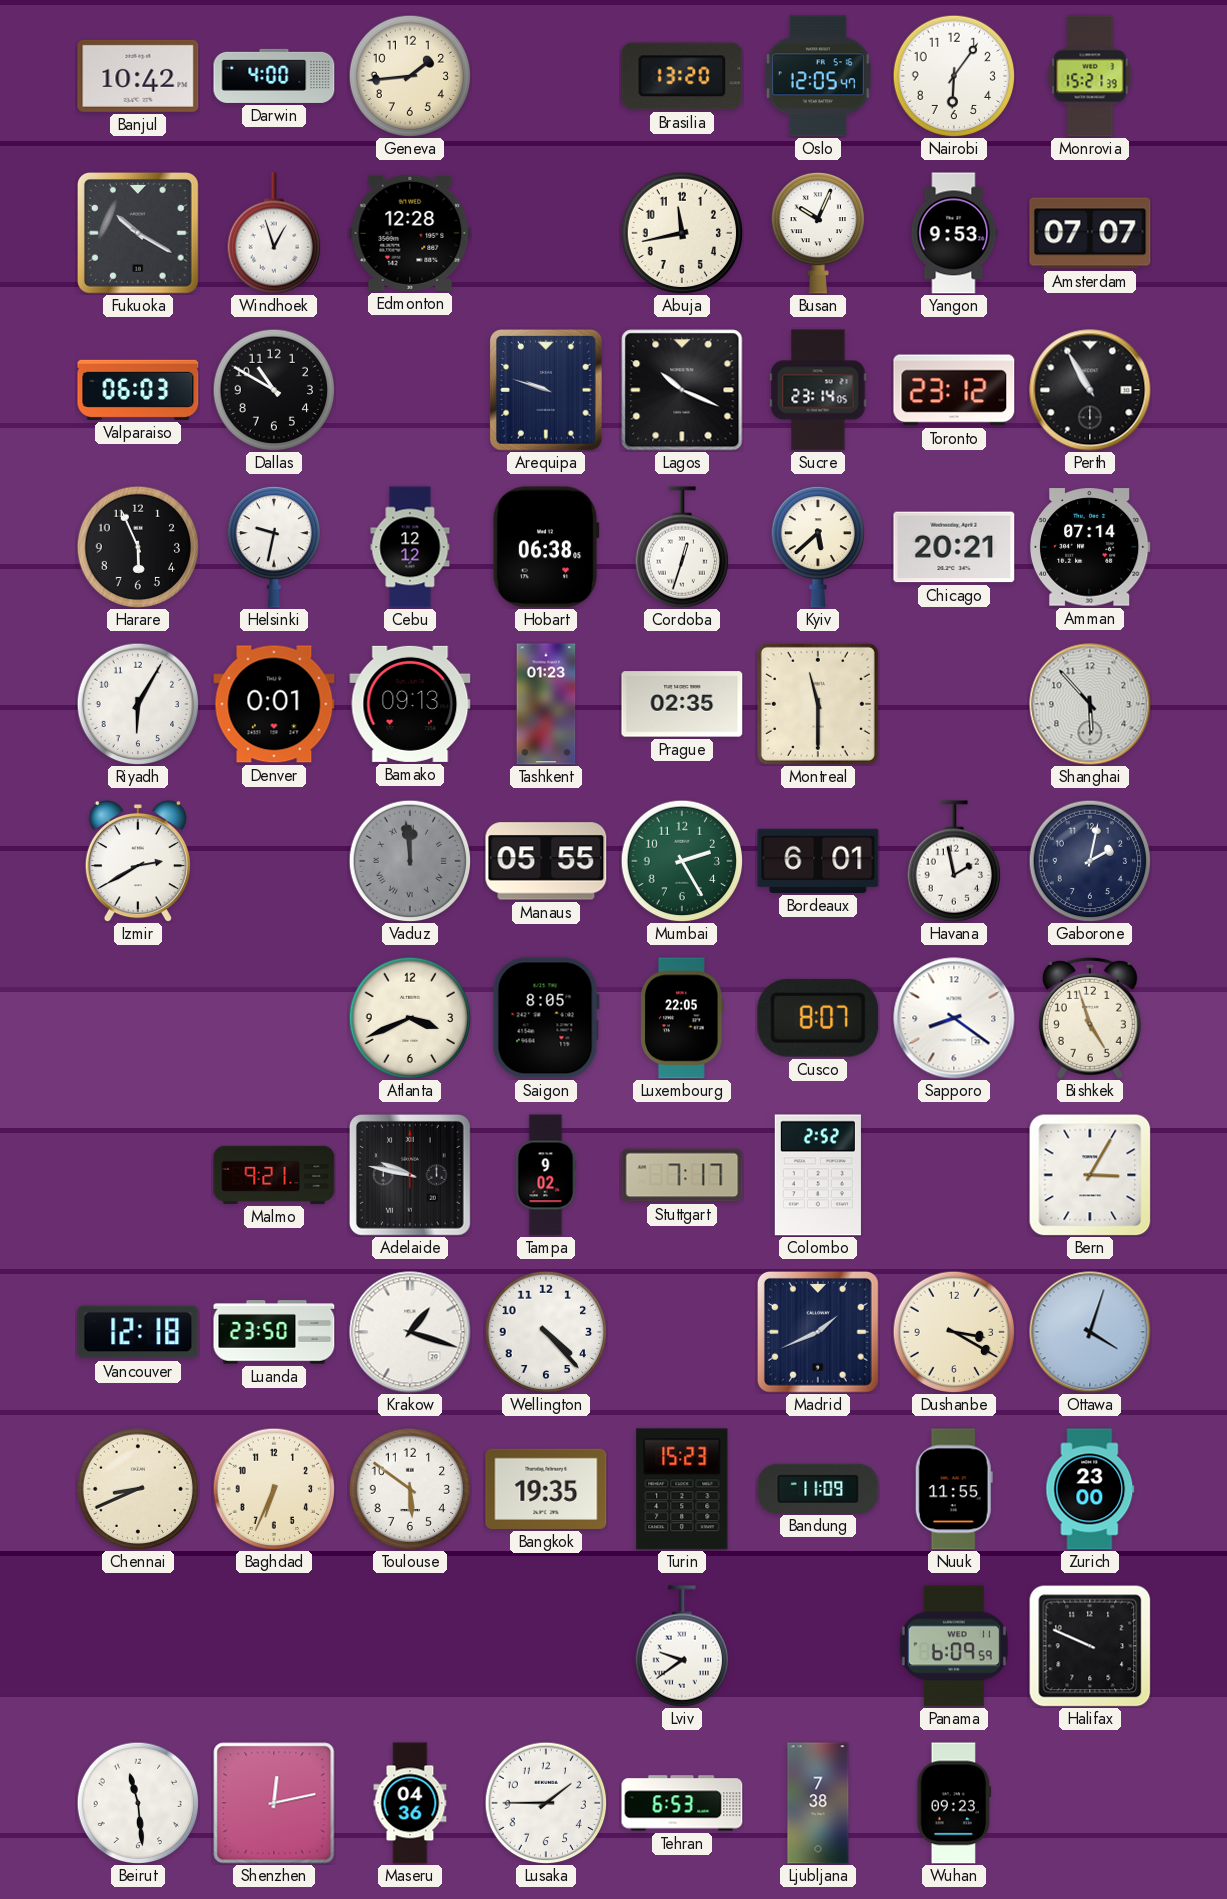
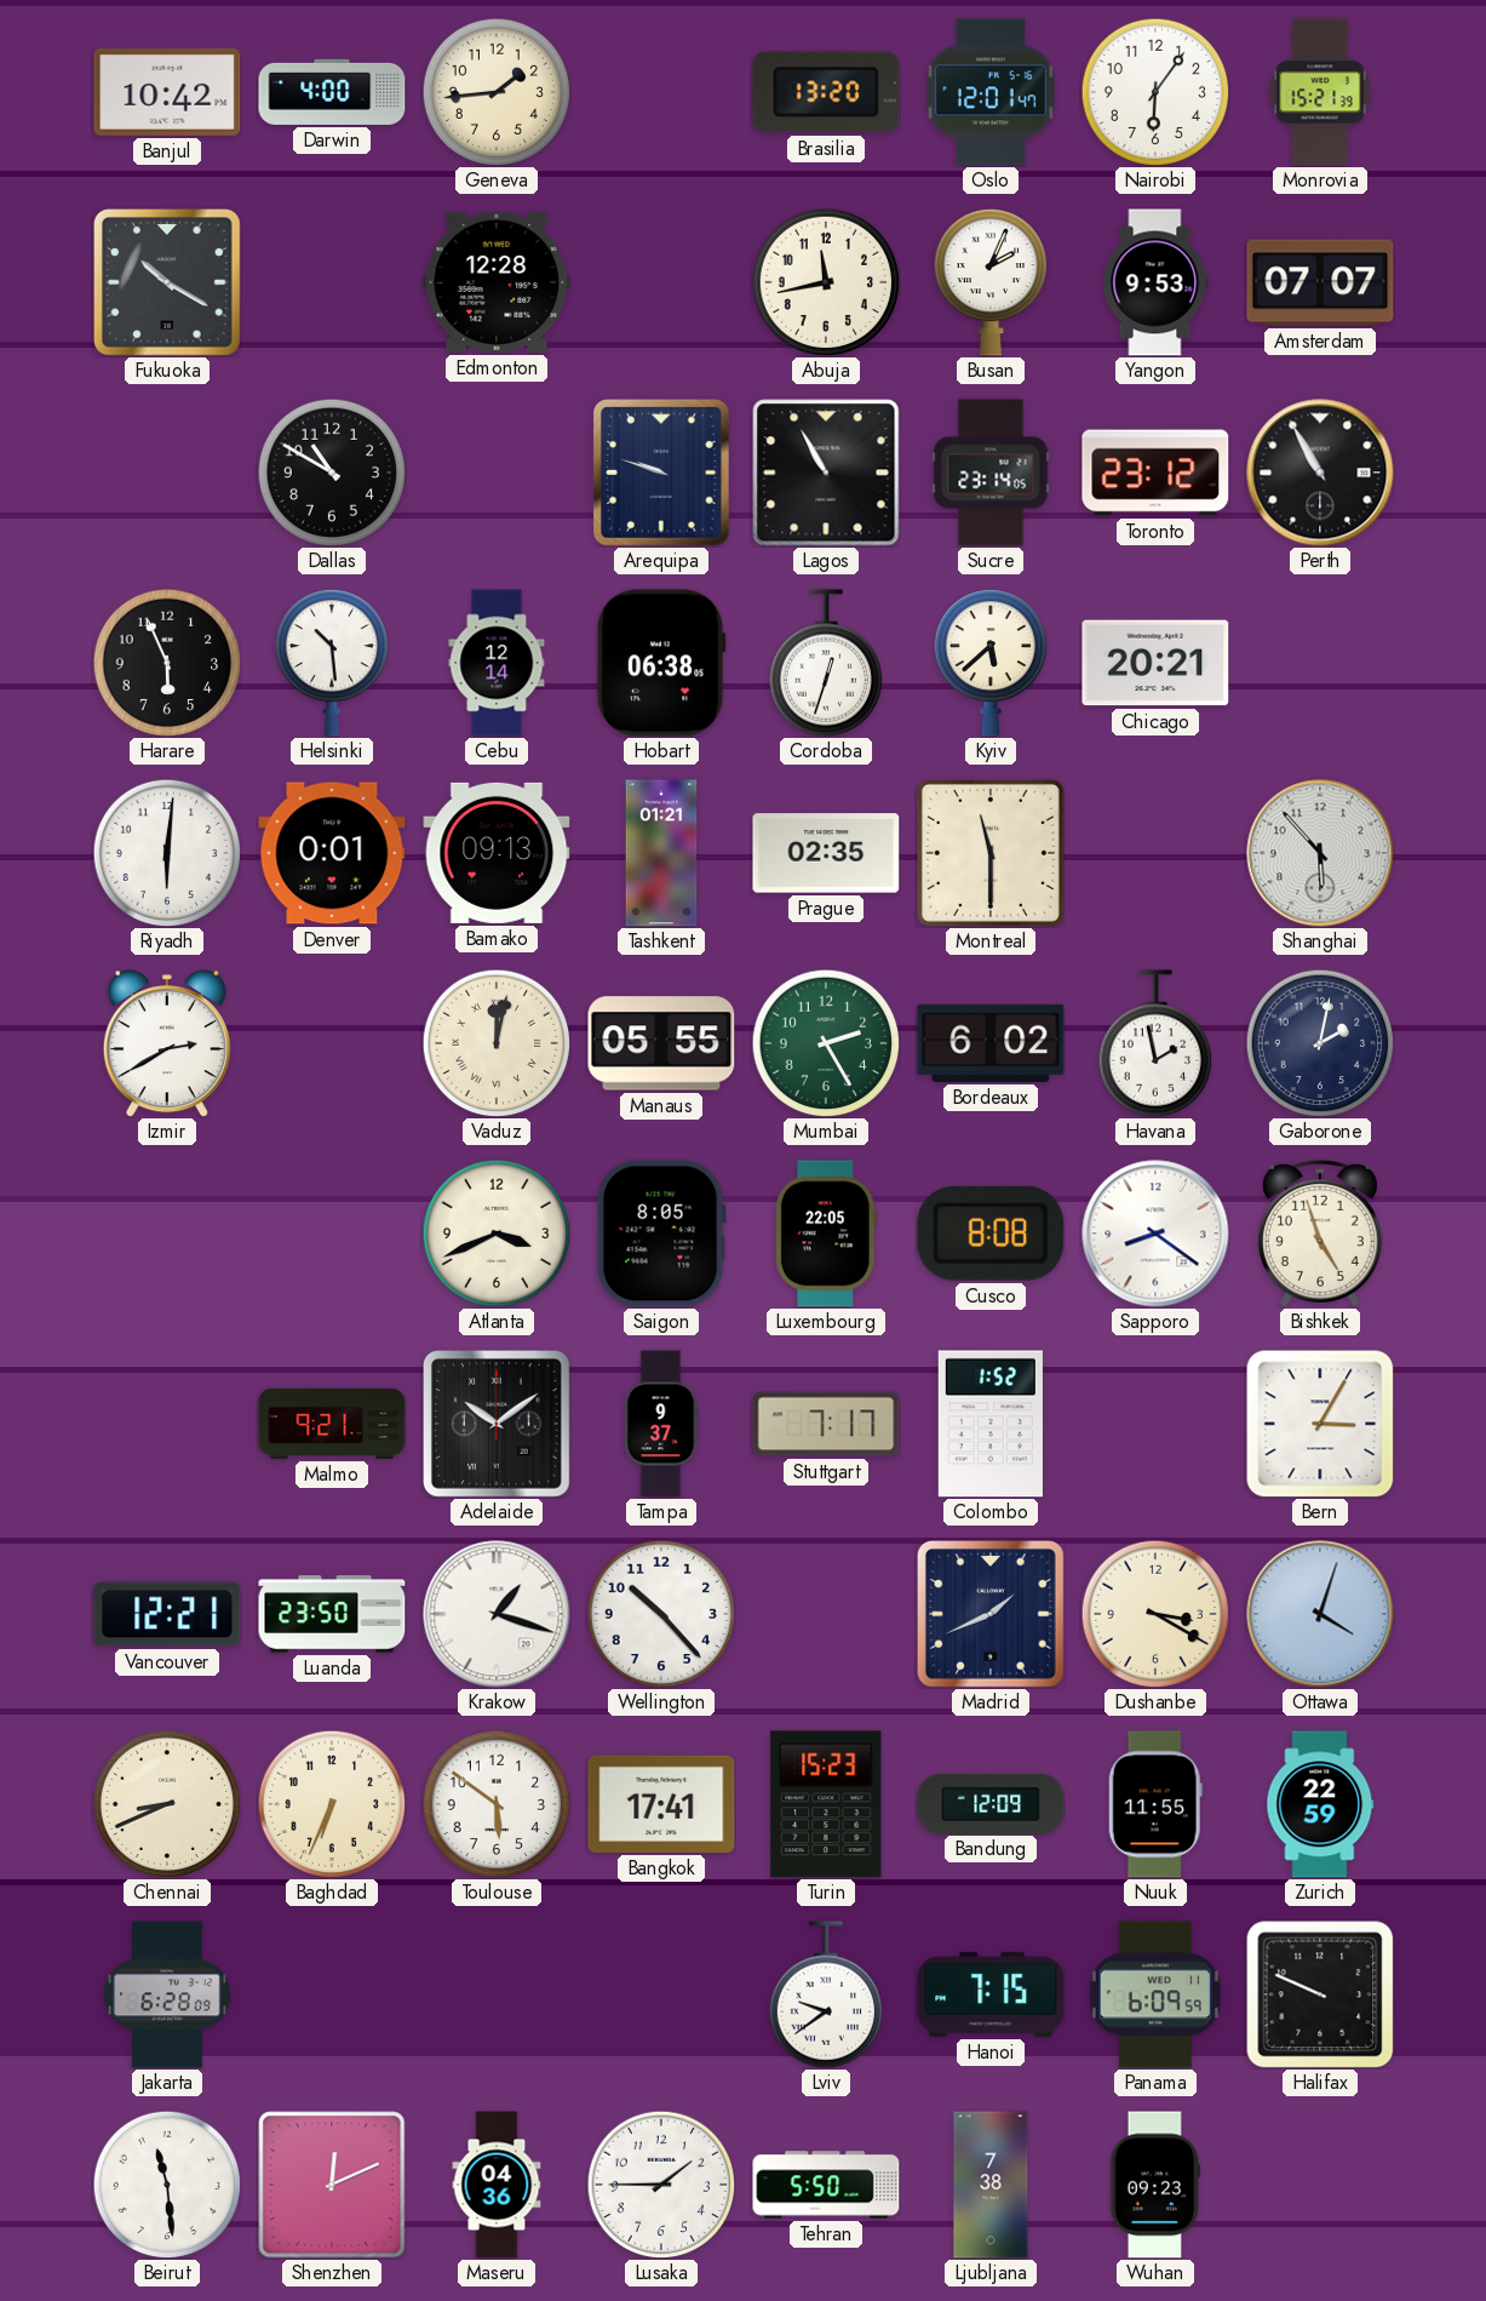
Oslo: 12:05 -> 12:01 (991, 92)
Windhoek: 12:57 -> none (273, 233)
Busan: 10:04 -> 2:04 (989, 282)
Valparaiso: 06:03 -> none (138, 390)
Lagos: 10:19 -> 10:55 (826, 473)
Helsinki: 9:32 -> 10:29 (331, 663)
Cebu: 12:12 -> 12:14 (497, 663)
Amman: 07:14 -> none (1090, 547)
Riyadh: 6:05 -> 6:01 (167, 853)
Tashkent: 01:23 -> 01:21 (661, 853)
Vaduz: 11:59 -> 12:02 (497, 1043)
Vaduz dial: grey -> cream (497, 1043)
Bordeaux: 6:01 -> 6:02 (991, 1043)
Cusco: 8:07 -> 8:08 (991, 1234)
Adelaide: 9:47 -> 10:09 (497, 1424)
Tampa: 9:02 -> 9:37 (661, 1424)
Colombo: 2:52 -> 1:52 (991, 1424)
Vancouver: 12:18 -> 12:21 (167, 1614)
Wellington: 4:23 -> 10:23 (661, 1614)
Bangkok: 19:35 -> 17:41 (661, 1804)
Bandung: 11:09 -> 12:09 (991, 1803)
Zurich: 23:00 -> 22:59 (1320, 1804)
Jakarta: none -> 6:28 (168, 1994)
Hanoi: none -> 7:15 (991, 1994)
Shenzhen: 12:13 -> 12:11 (332, 2185)
Tehran: 6:53 -> 5:50 (826, 2185)
